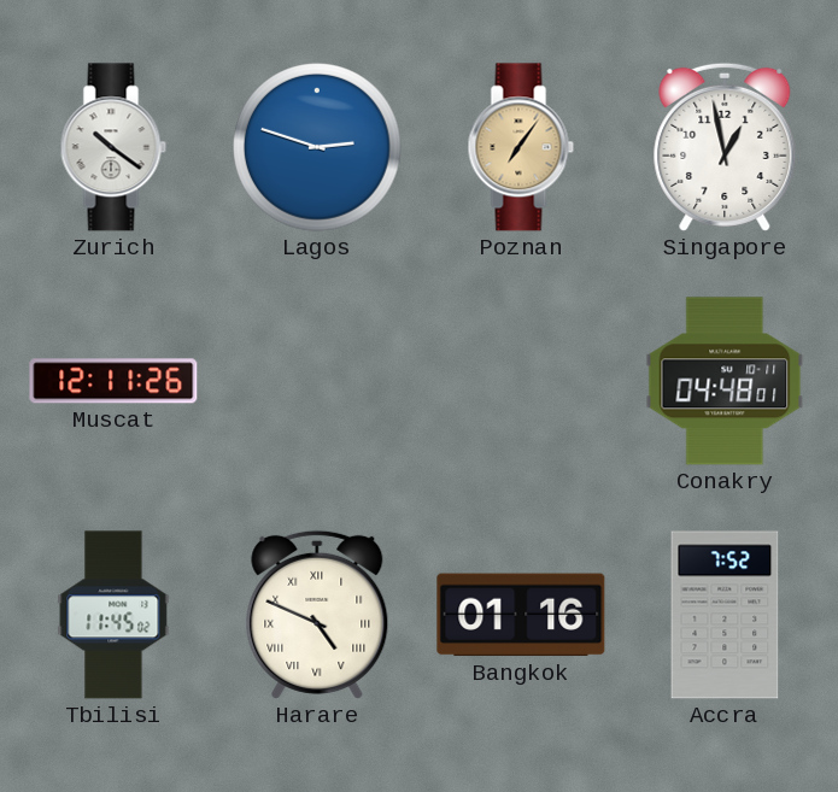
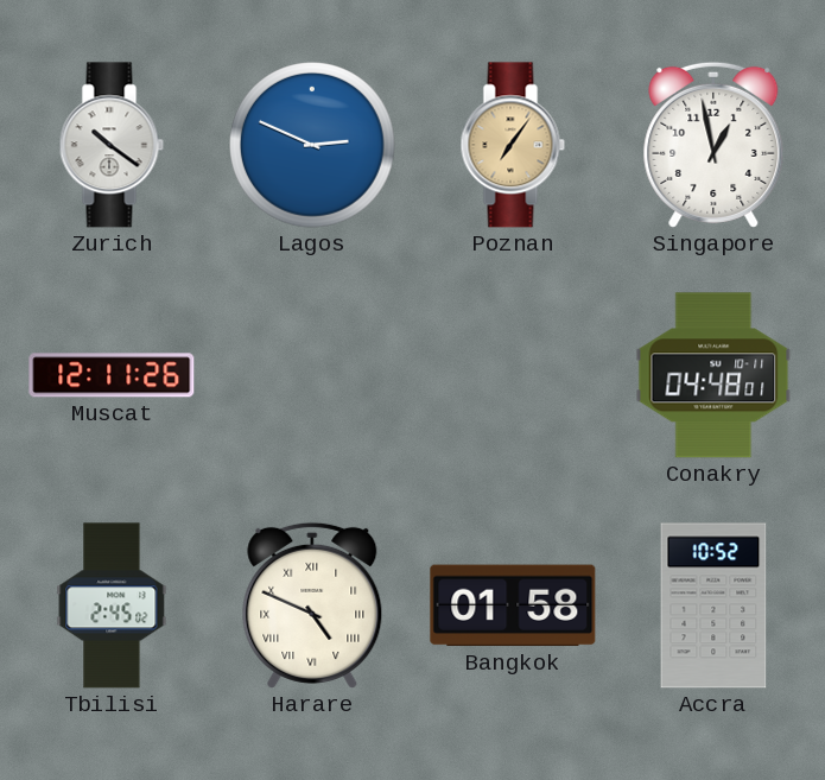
Lagos: 2:48 -> 2:49 (312, 145)
Tbilisi: 11:45 -> 2:45 (112, 605)
Bangkok: 01:16 -> 01:58 (513, 605)
Accra: 7:52 -> 10:52 (713, 605)
